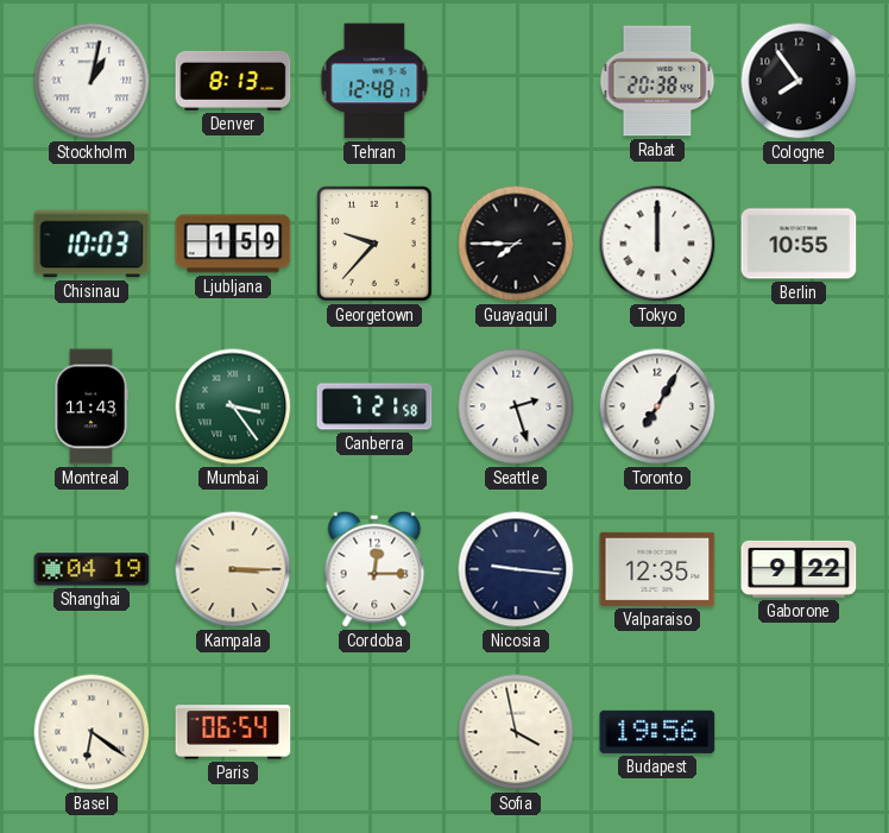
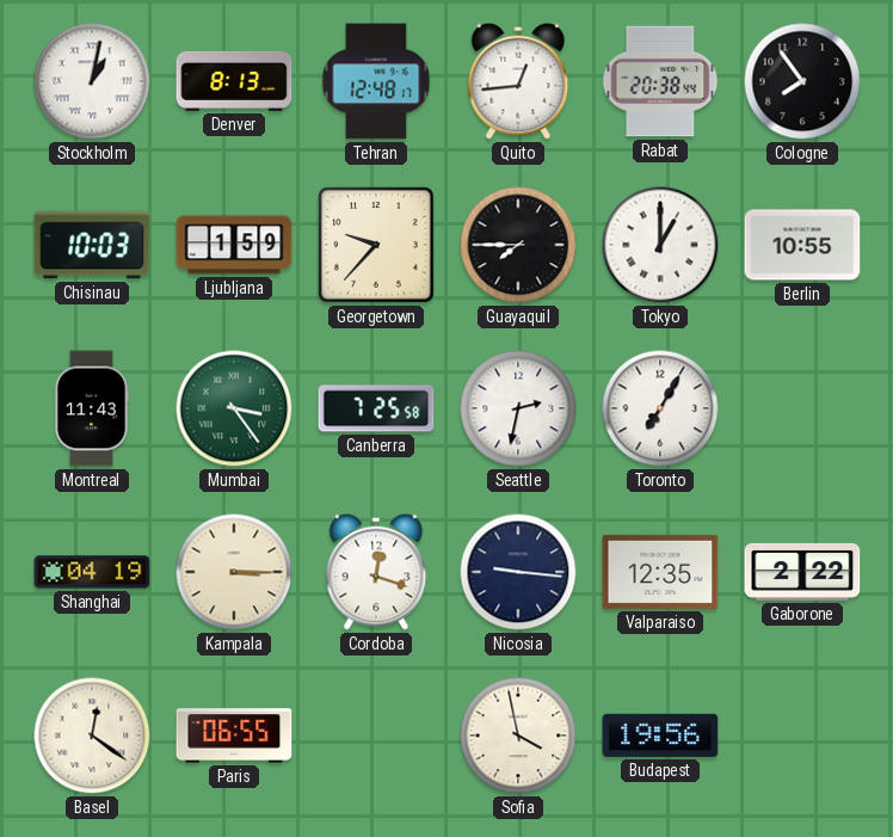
Quito: none -> 12:44 (518, 81)
Tokyo: 12:00 -> 1:00 (660, 245)
Canberra: 7:21 -> 7:25 (376, 408)
Seattle: 2:27 -> 2:32 (518, 408)
Cordoba: 12:15 -> 12:18 (376, 572)
Gaborone: 9:22 -> 2:22 (802, 572)
Basel: 6:21 -> 12:21 (92, 736)
Paris: 06:54 -> 06:55 (234, 736)
